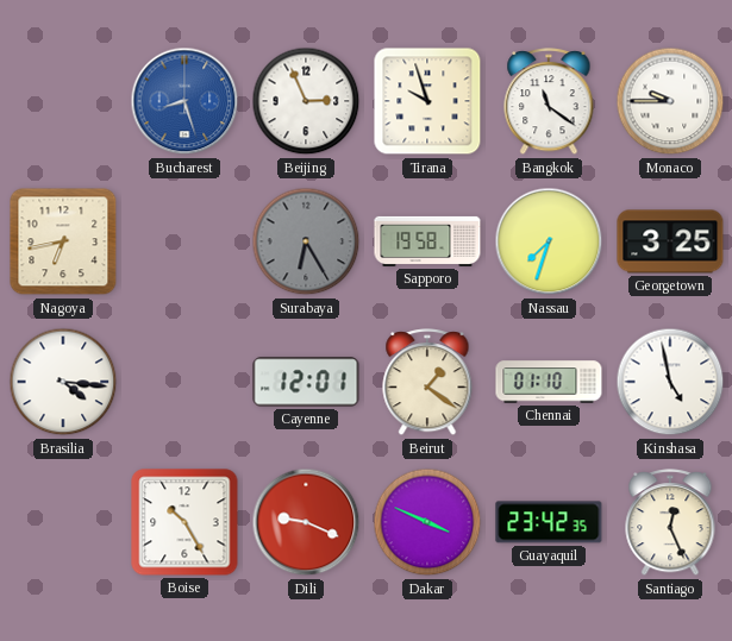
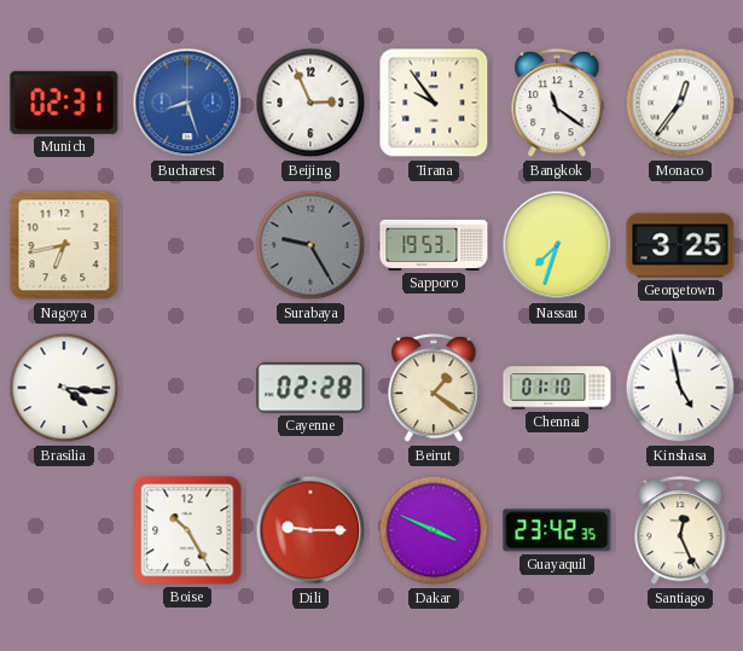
Munich: none -> 02:31 (64, 103)
Tirana: 9:57 -> 9:54 (434, 103)
Monaco: 9:45 -> 12:36 (680, 103)
Surabaya: 6:25 -> 9:25 (310, 245)
Sapporo: 19:58 -> 19:53 (434, 245)
Cayenne: 12:01 -> 02:28 (310, 388)
Dili: 9:19 -> 9:15 (310, 530)
